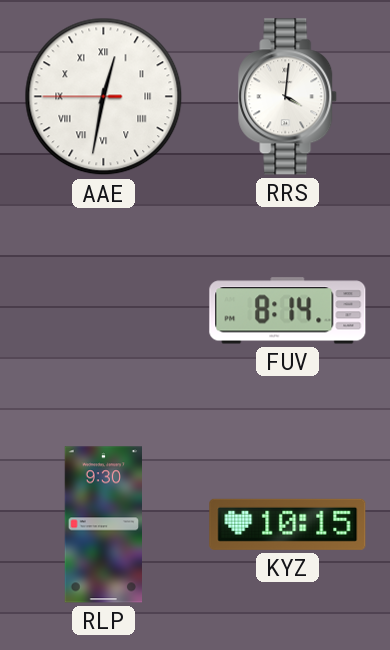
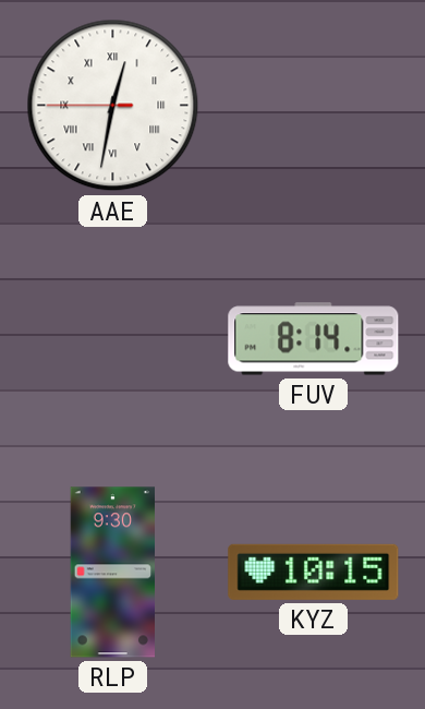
RRS: 4:01 -> none (288, 97)
